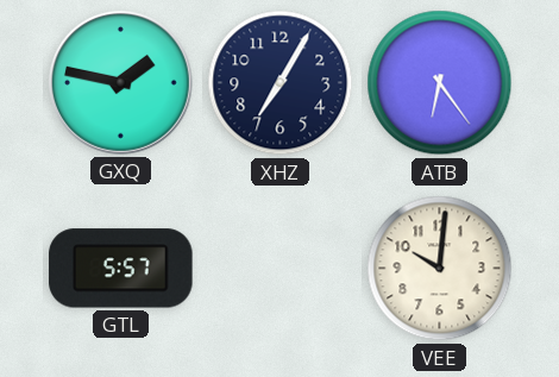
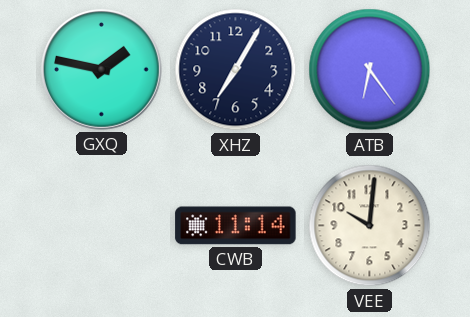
GTL: 5:57 -> none (121, 269)
CWB: none -> 11:14 (236, 226)
